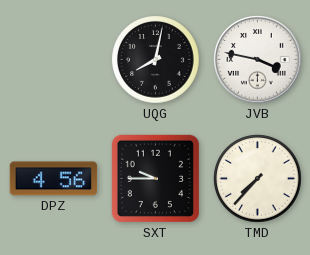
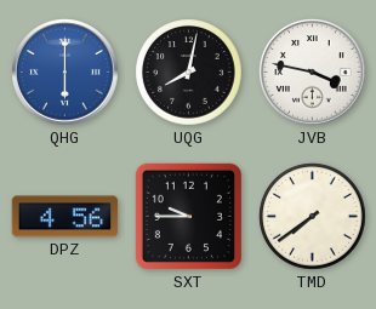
QHG: none -> 6:00 (65, 73)
TMD: 7:37 -> 7:39 (313, 217)
